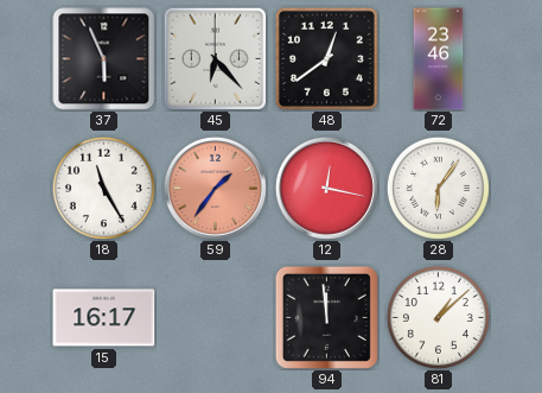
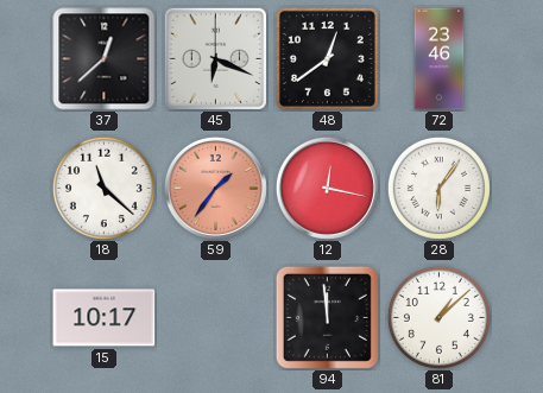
37: 5:56 -> 12:38 (105, 59)
45: 6:23 -> 6:19 (215, 58)
18: 11:25 -> 11:22 (103, 188)
15: 16:17 -> 10:17 (105, 318)
